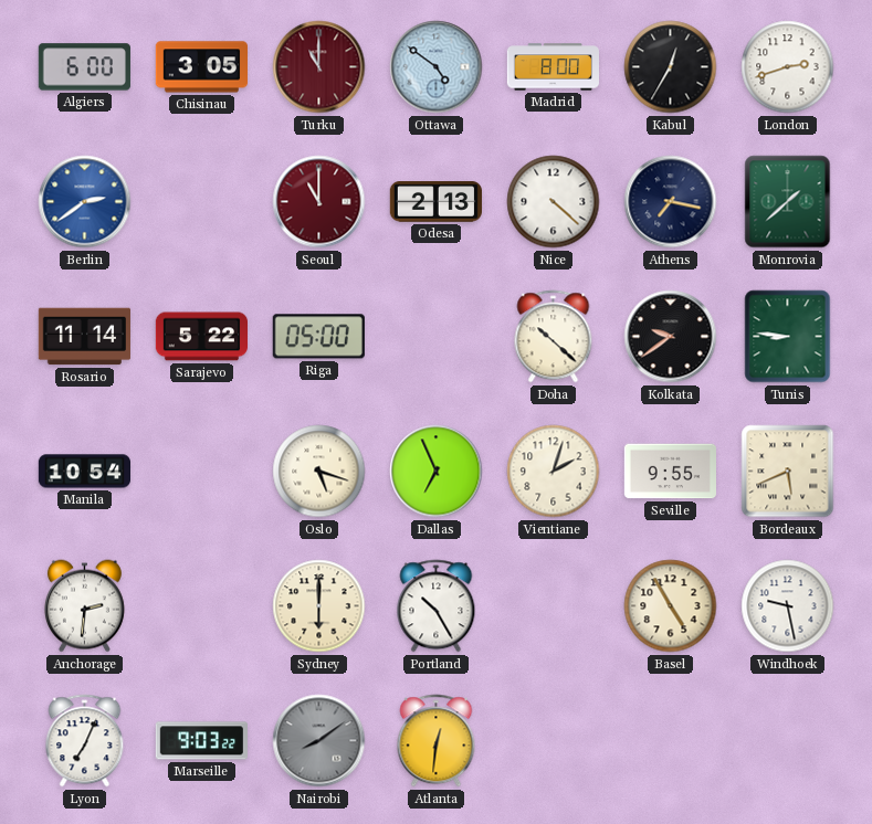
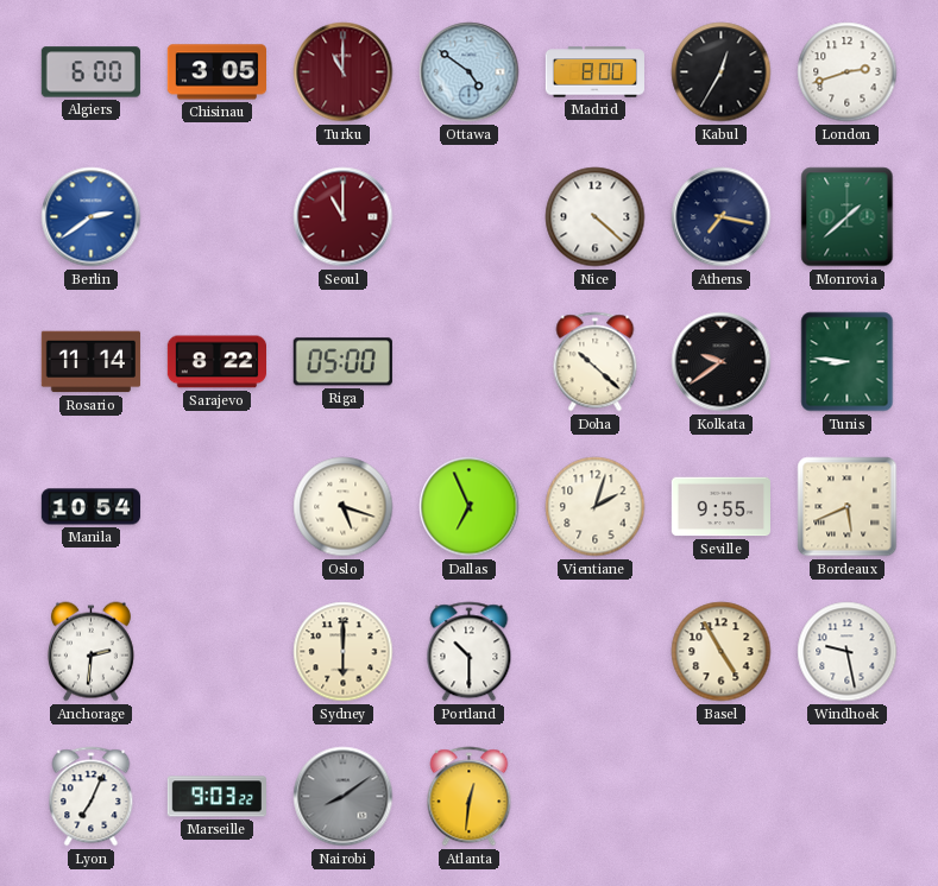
Odesa: 2:13 -> none (435, 202)
Sarajevo: 5:22 -> 8:22 (216, 362)
Portland: 10:25 -> 10:30 (470, 652)
